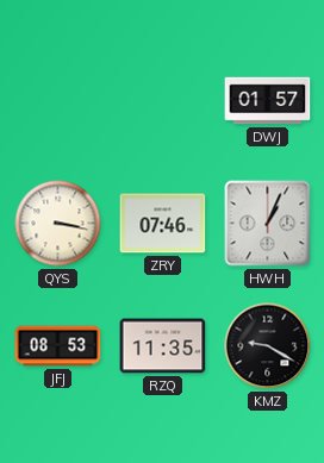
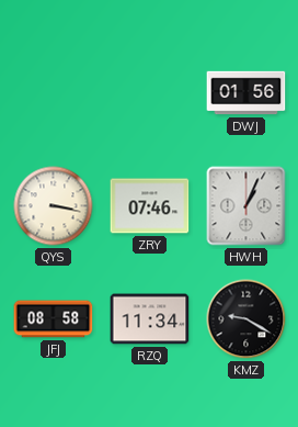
DWJ: 01:57 -> 01:56 (247, 93)
JFJ: 08:53 -> 08:58 (54, 319)
RZQ: 11:35 -> 11:34 (150, 319)
